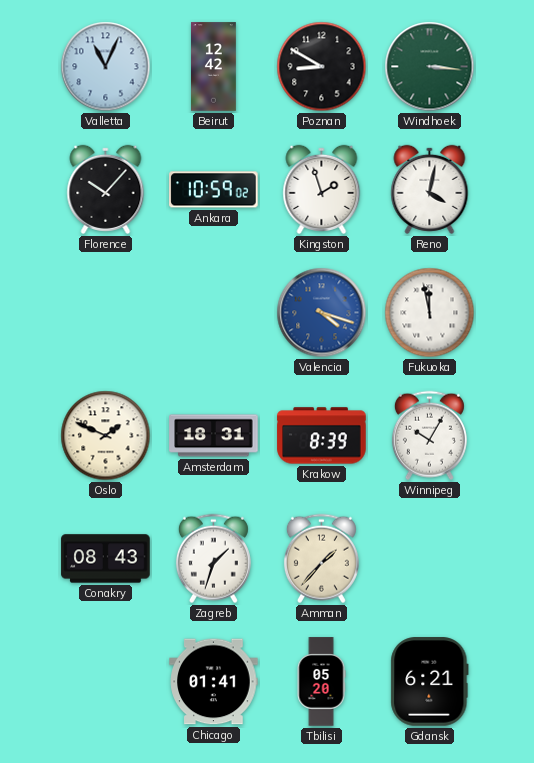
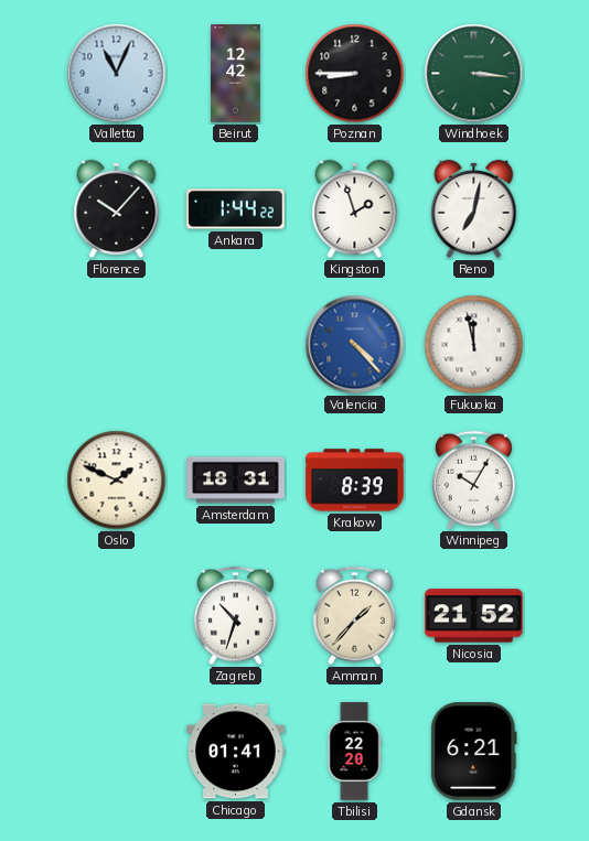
Poznan: 8:50 -> 8:45 (355, 74)
Ankara: 10:59 -> 1:44 (236, 209)
Reno: 4:02 -> 7:02 (474, 208)
Valencia: 4:18 -> 4:23 (355, 345)
Conakry: 08:43 -> none (106, 559)
Zagreb: 1:33 -> 10:33 (235, 616)
Nicosia: none -> 21:52 (474, 616)
Tbilisi: 05:20 -> 22:20 (354, 752)
